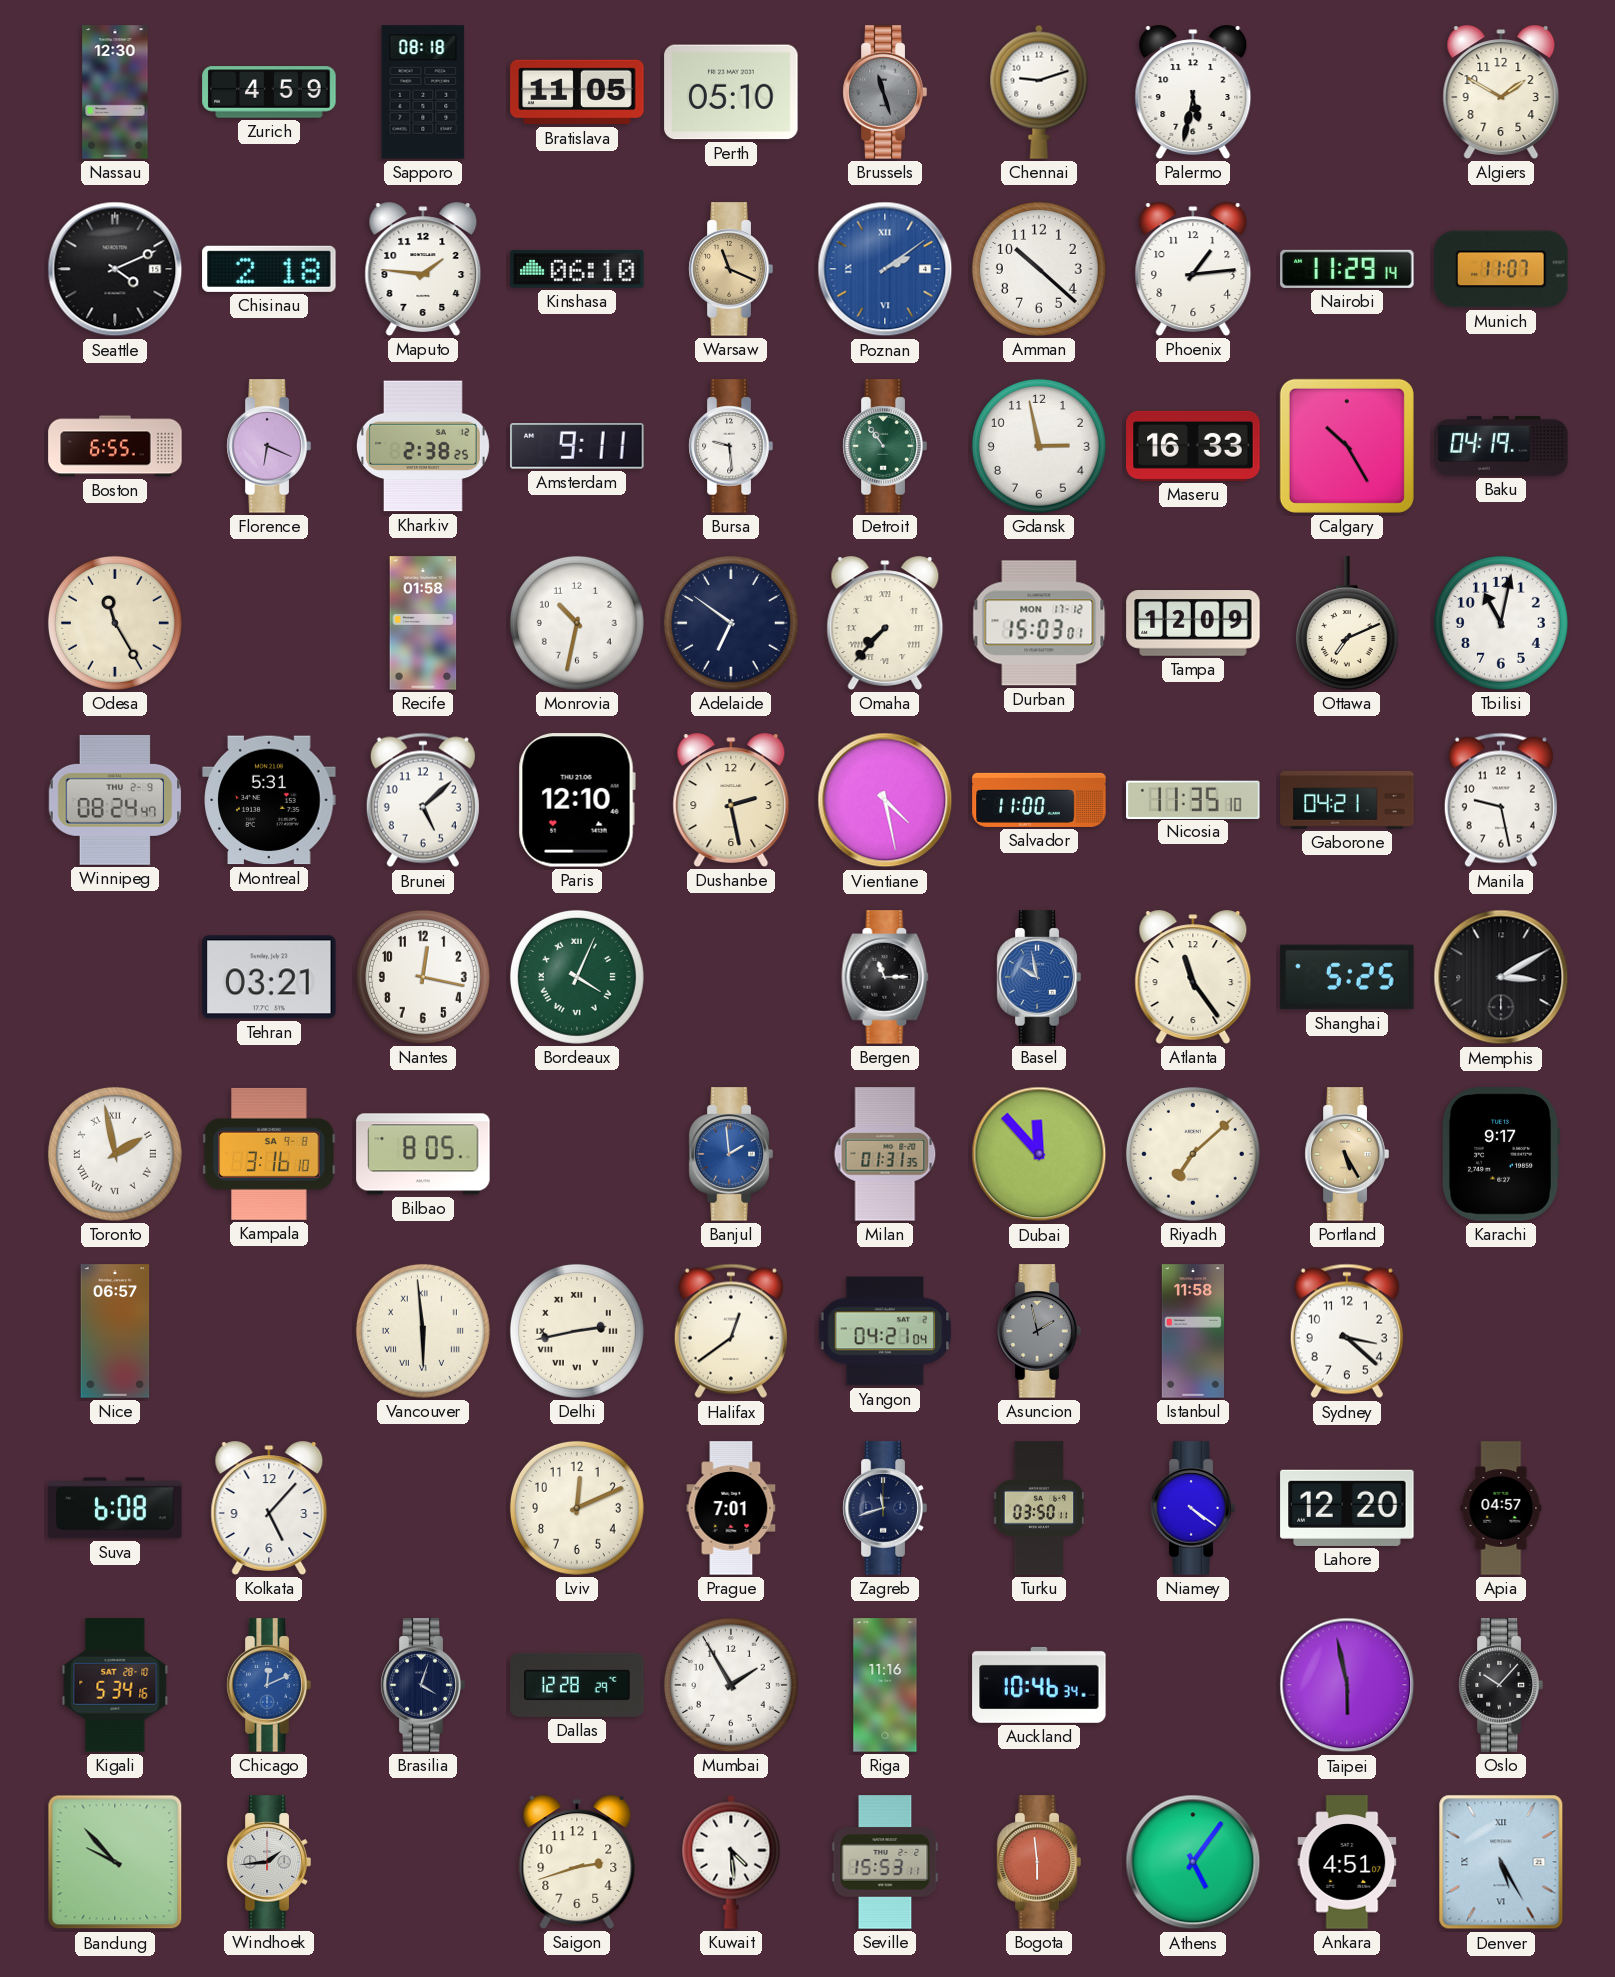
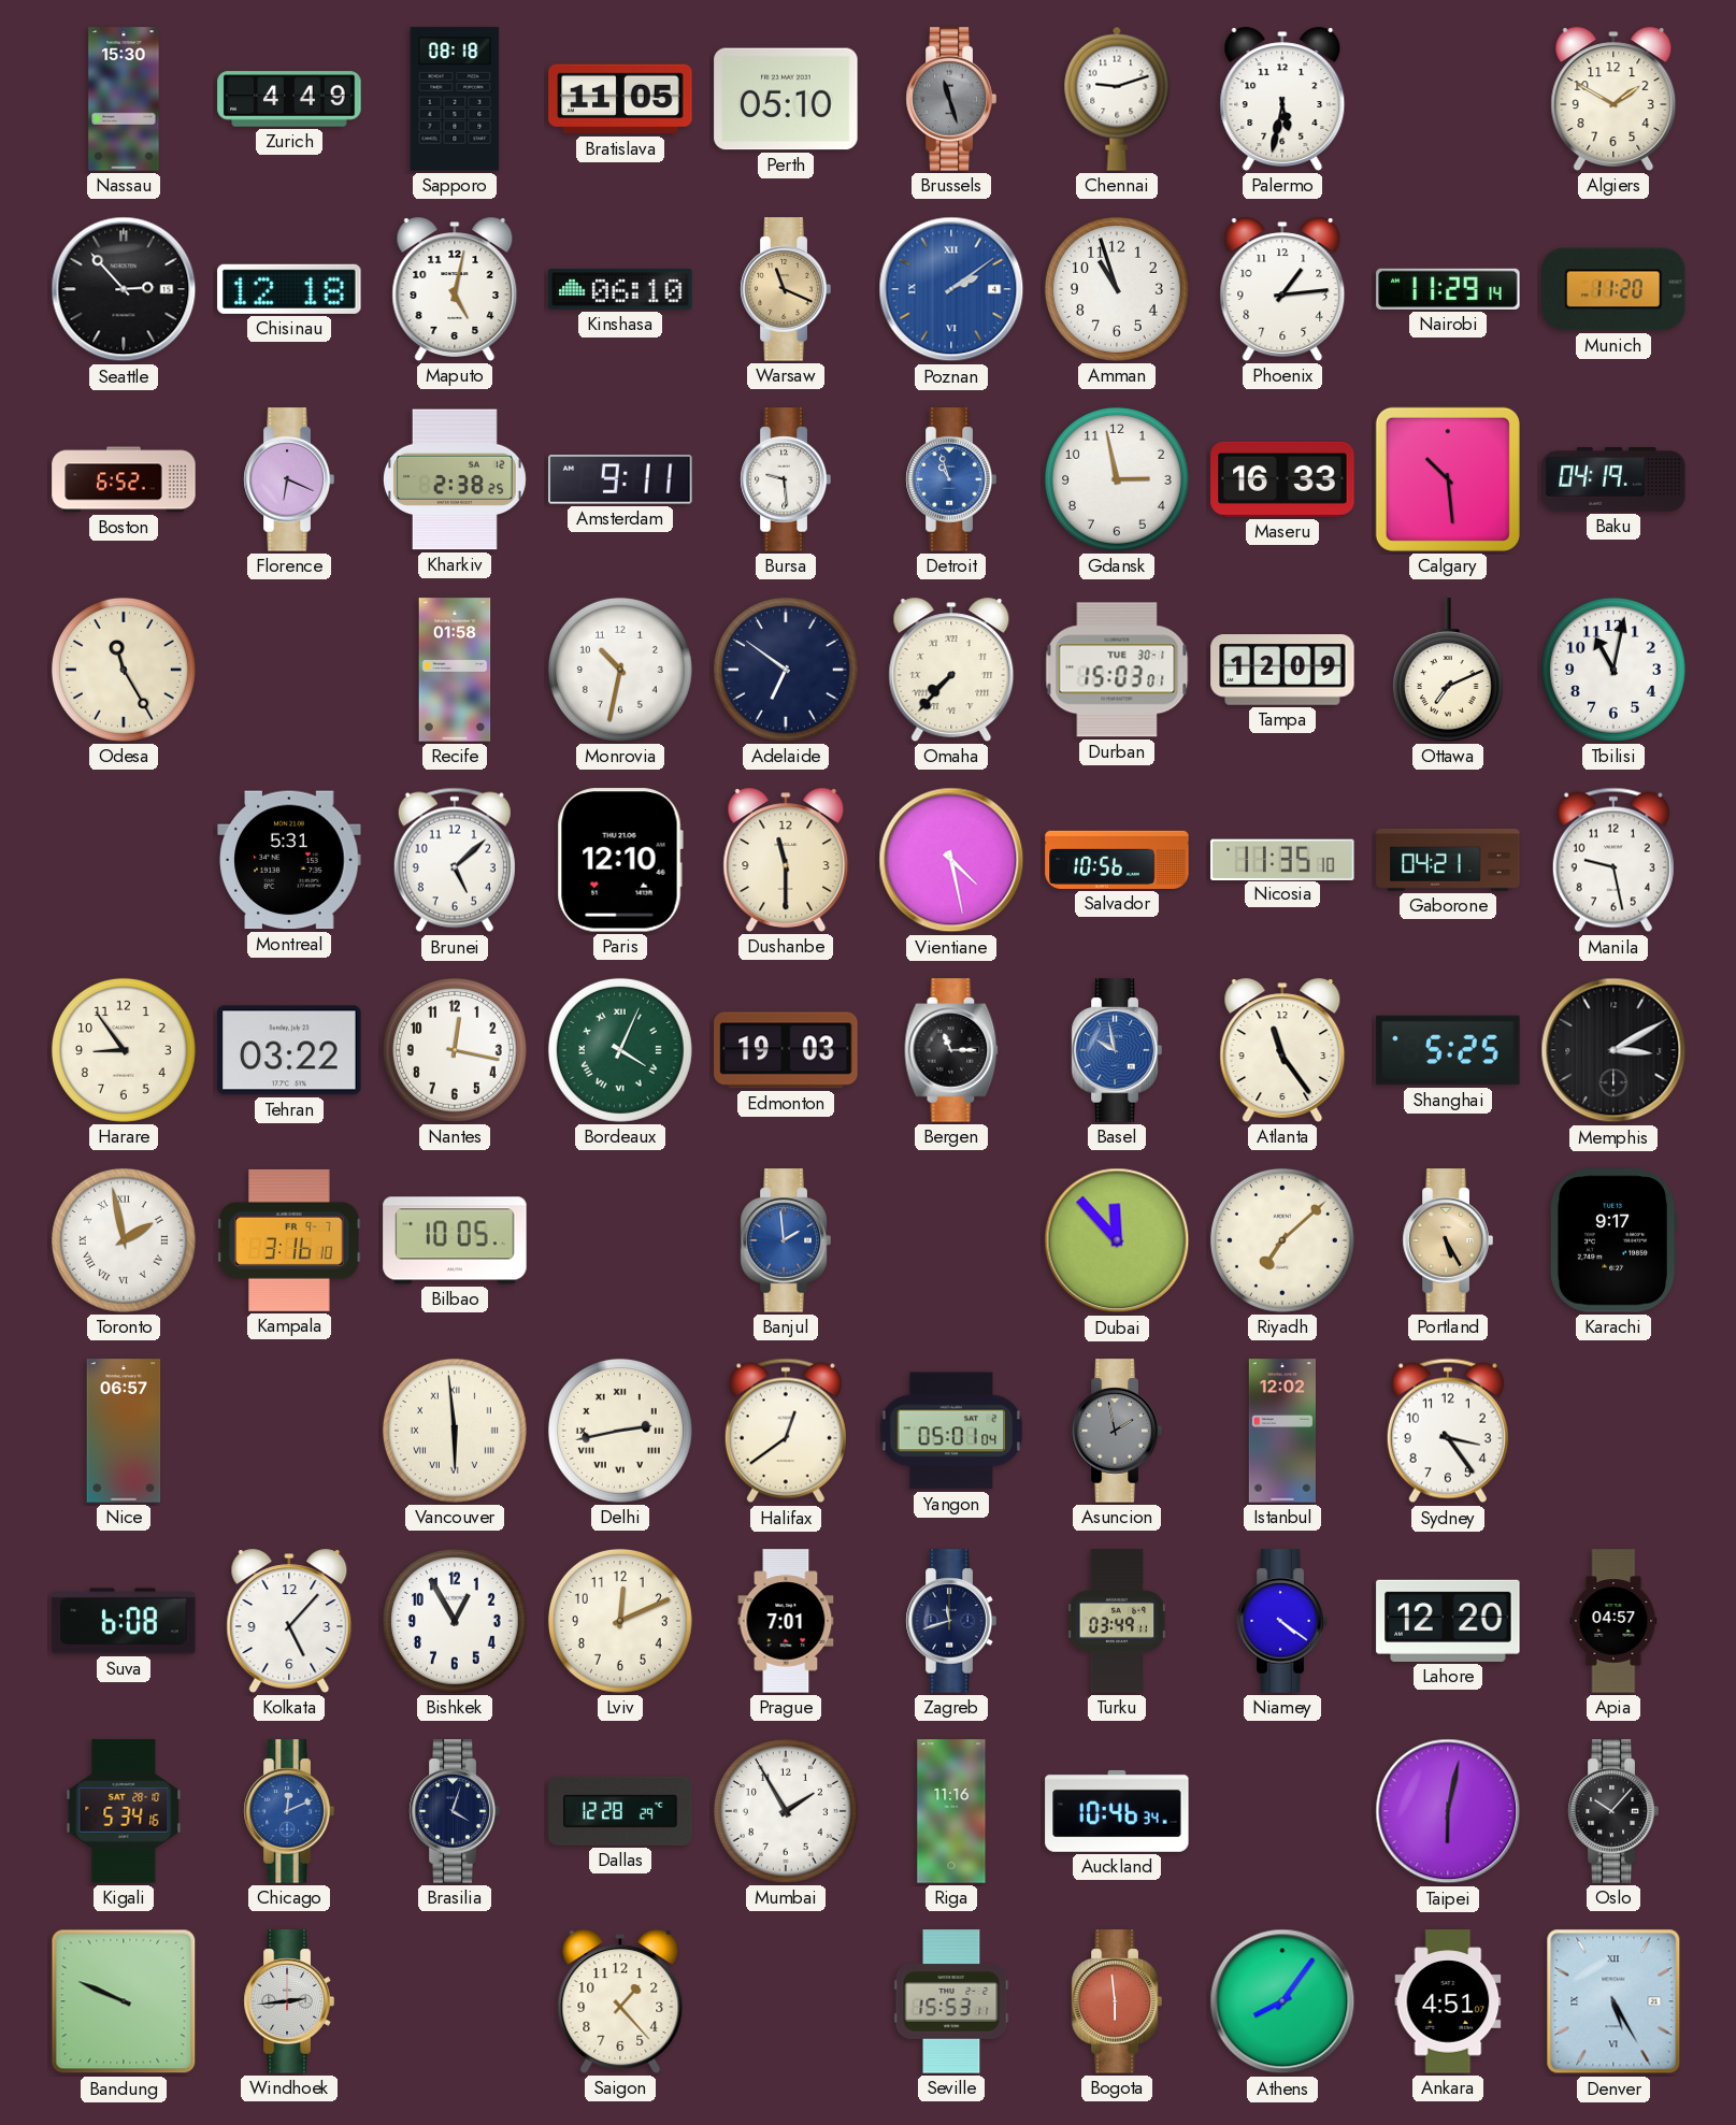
Nassau: 12:30 -> 15:30 (124, 99)
Zurich: 4:59 -> 4:49 (289, 99)
Seattle: 4:11 -> 2:53 (124, 289)
Chisinau: 2:18 -> 12:18 (289, 289)
Maputo: 1:46 -> 5:02 (455, 289)
Amman: 10:22 -> 10:57 (1117, 289)
Munich: 11:07 -> 11:20 (1613, 289)
Boston: 6:55 -> 6:52 (124, 479)
Detroit: 10:54 -> 10:57 (951, 479)
Detroit dial: green -> blue (951, 479)
Calgary: 10:25 -> 10:29 (1448, 479)
Durban date: MON 17-12 -> TUE 30-1 (1117, 670)
Winnipeg: 08:24 -> none (115, 800)
Dushanbe: 2:28 -> 11:30 (786, 860)
Salvador: 11:00 -> 10:56 (1117, 860)
Harare: none -> 8:54 (124, 1050)
Tehran: 03:21 -> 03:22 (289, 1050)
Edmonton: none -> 19:03 (786, 1050)
Kampala date: SA 9-8 -> FR 9-7 (289, 1240)
Bilbao: 8:05 -> 10:05 (455, 1240)
Milan: 01:31 -> none (885, 1154)
Yangon: 04:21 -> 05:01 (951, 1431)
Istanbul: 11:58 -> 12:02 (1281, 1431)
Sydney: 3:22 -> 3:24 (1448, 1431)
Bishkek: none -> 12:55 (455, 1621)
Turku: 03:50 -> 03:49 (1117, 1621)
Taipei: 5:58 -> 6:02 (1448, 1811)
Bandung: 9:53 -> 9:49 (124, 2001)
Windhoek: 1:44 -> 2:44 (289, 2001)
Saigon: 2:42 -> 1:23 (620, 2001)
Kuwait: 4:29 -> none (731, 1862)
Athens: 5:06 -> 8:06 (1282, 2001)
